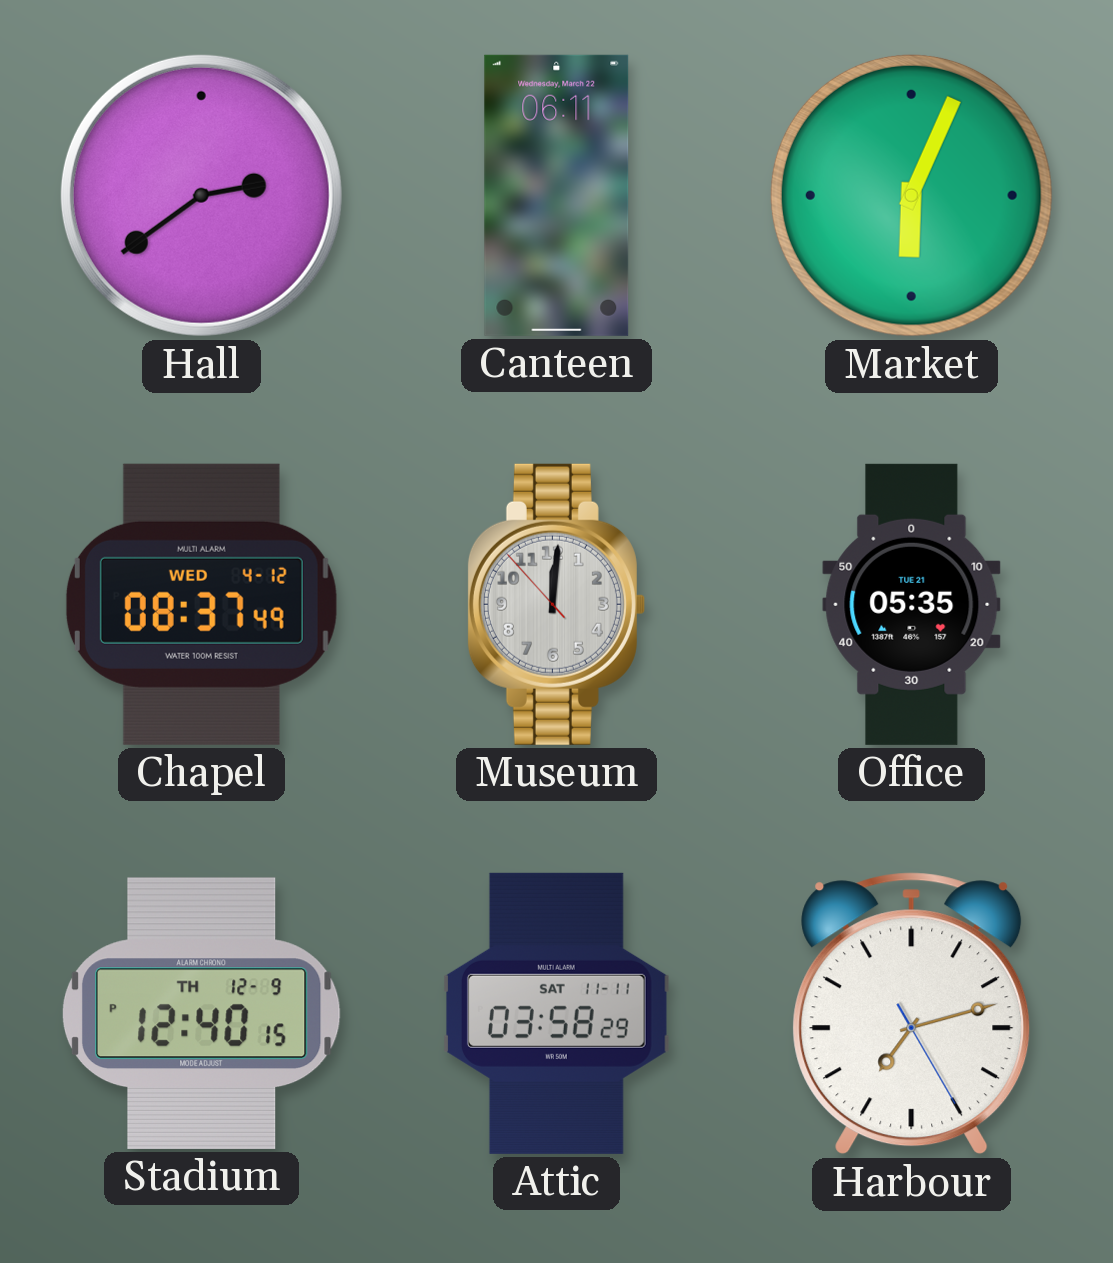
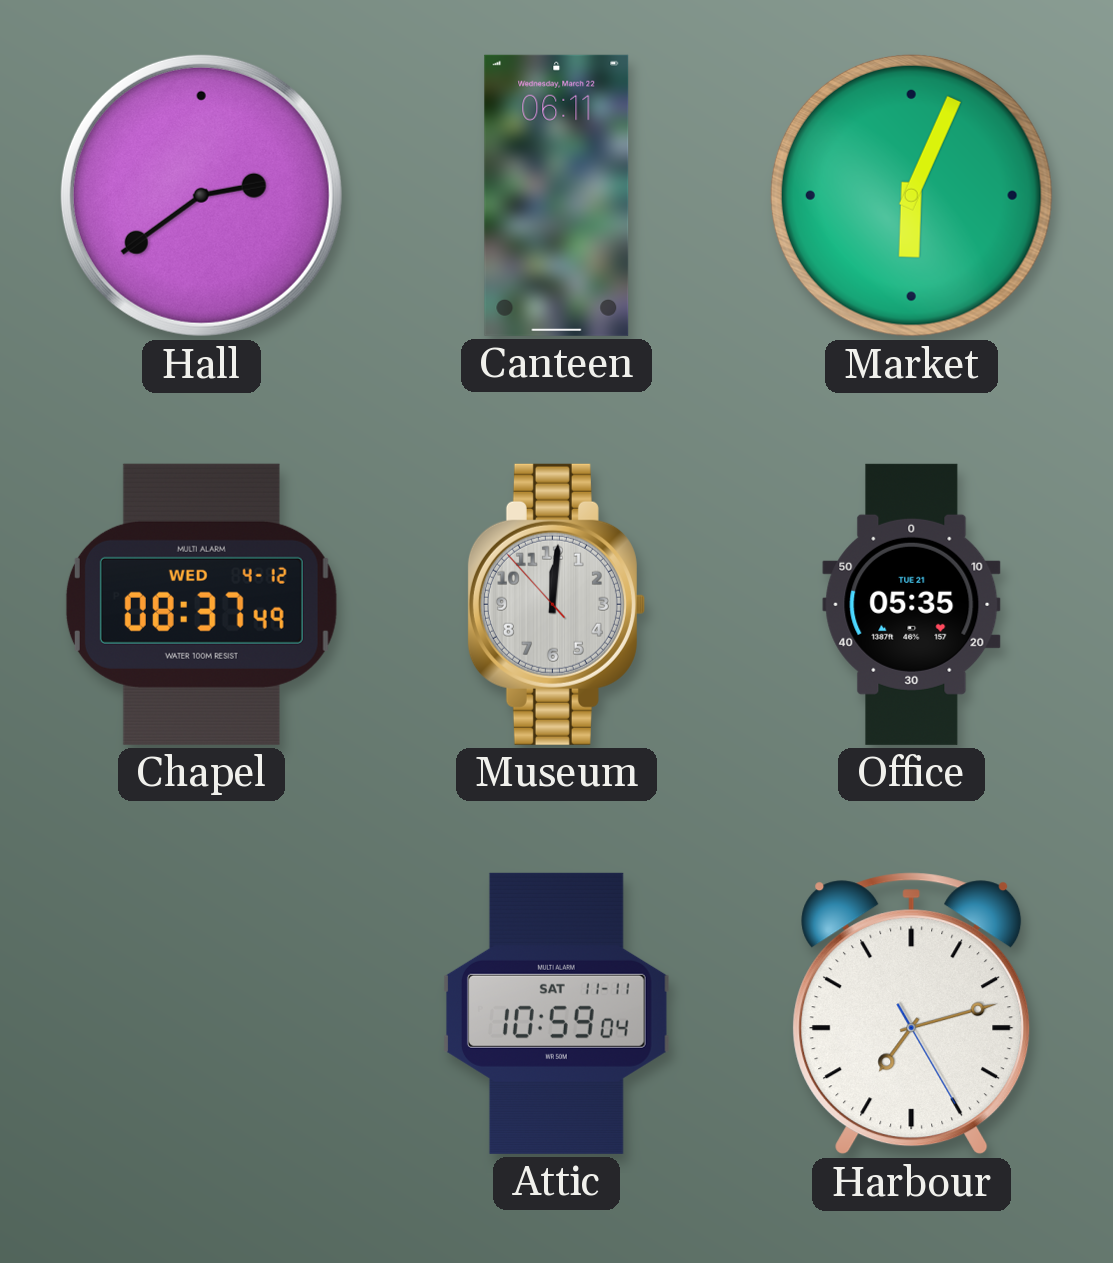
Stadium: 12:40 -> none (201, 1013)
Attic: 03:58 -> 10:59 (556, 1013)
